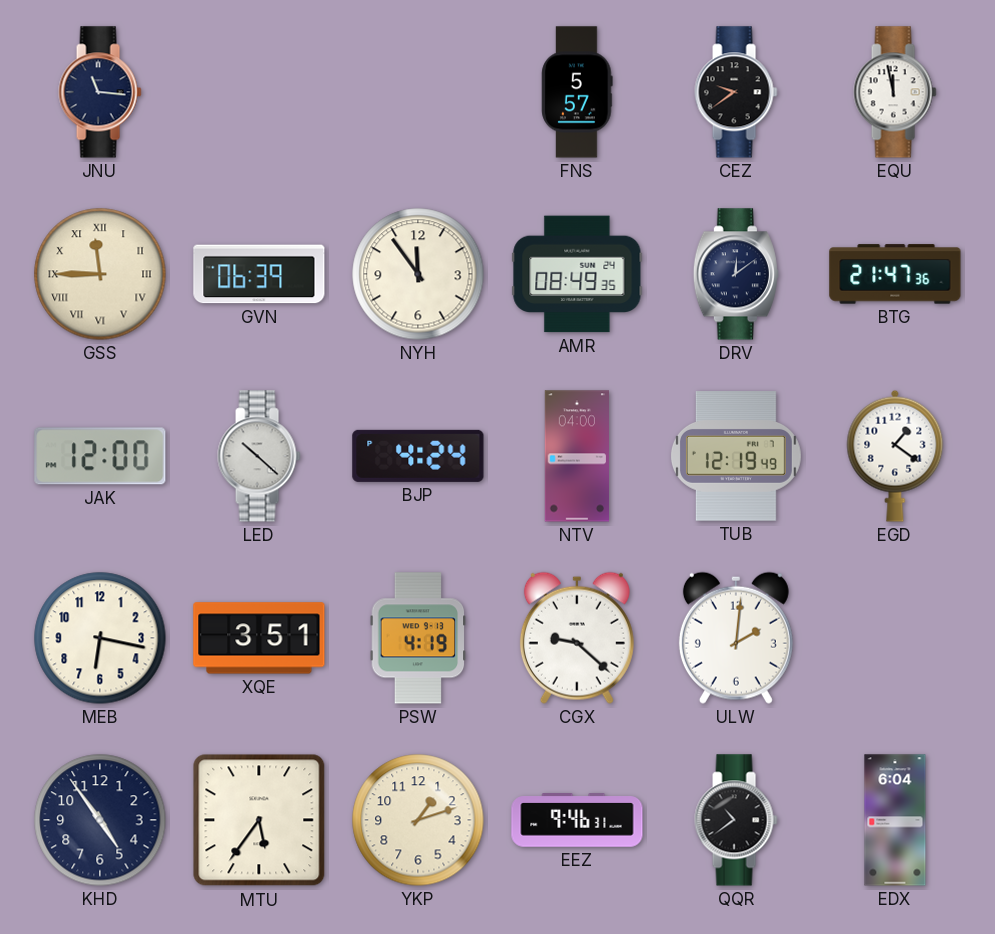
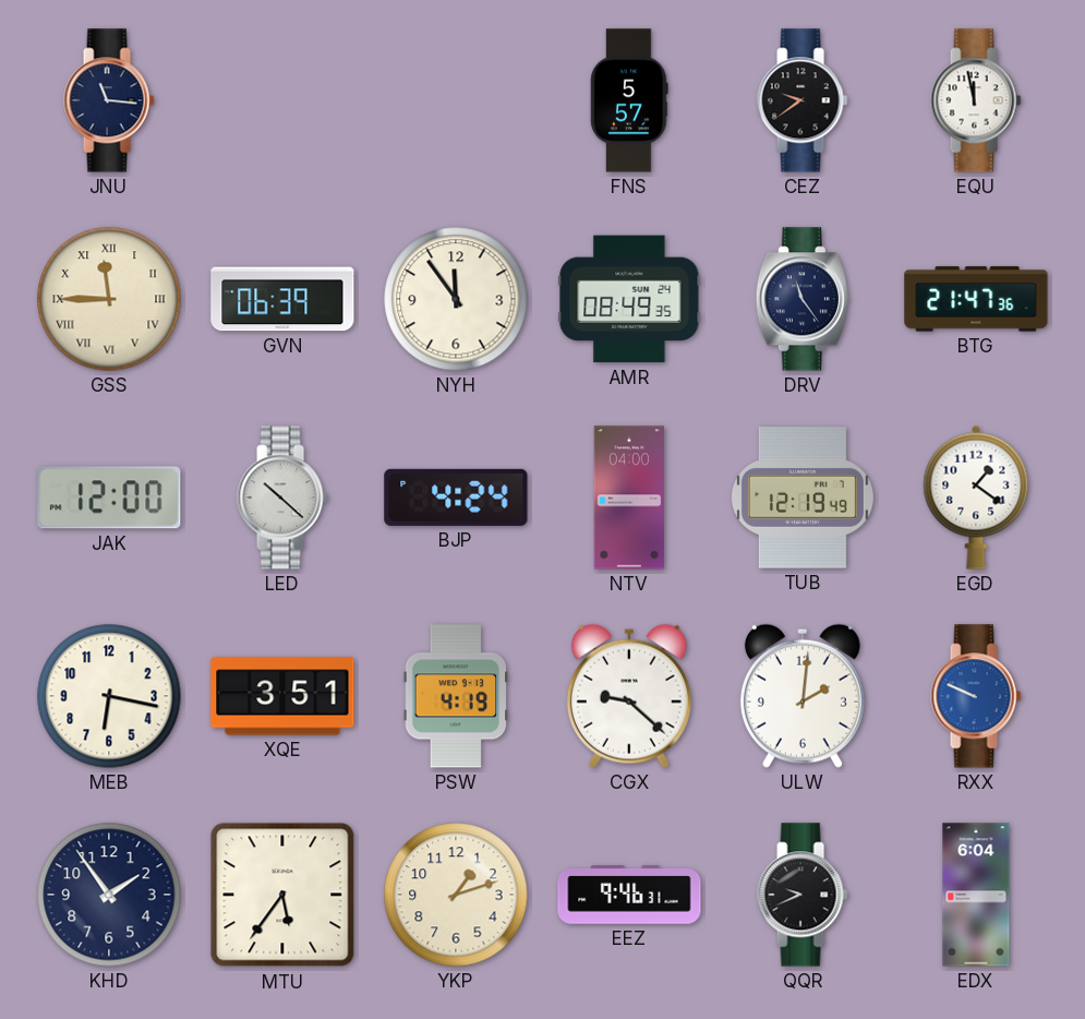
DRV: 12:09 -> 11:24 (803, 299)
RXX: none -> 9:49 (976, 696)
KHD: 4:54 -> 1:54 (109, 895)
QQR: 10:39 -> 9:41 (803, 895)
